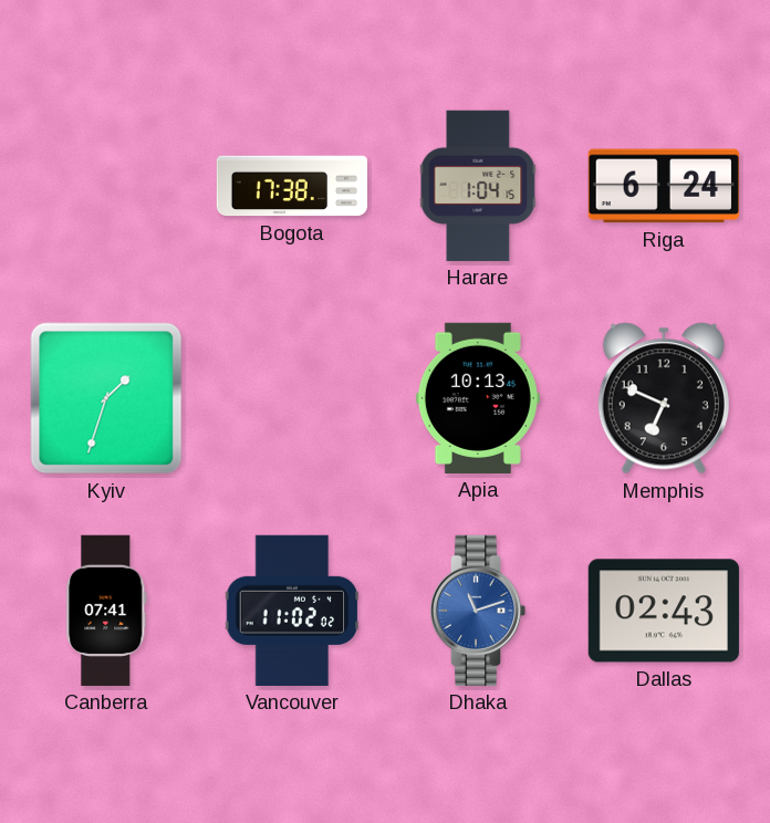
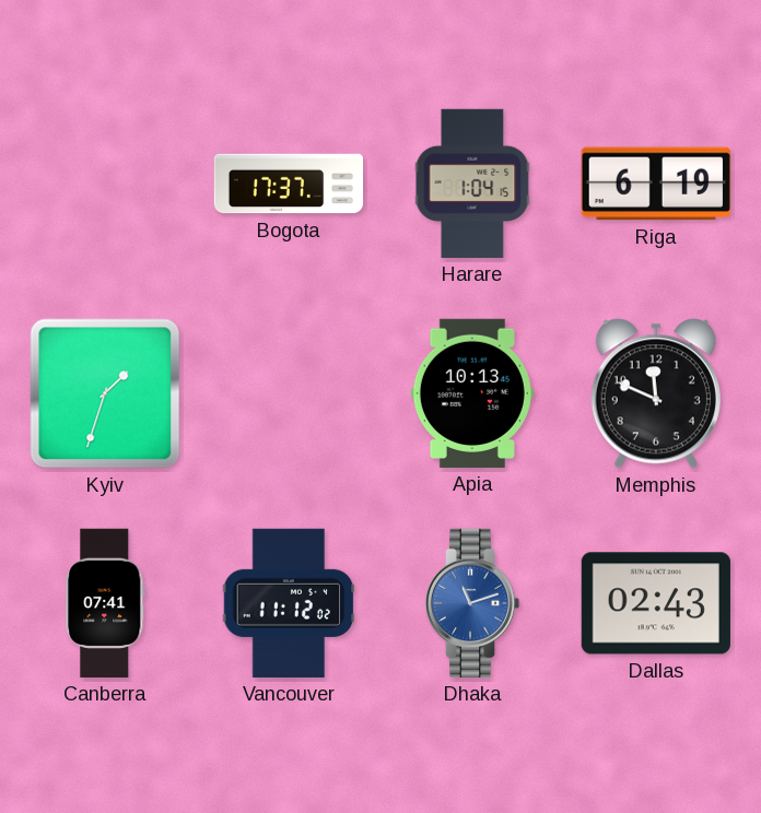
Bogota: 17:38 -> 17:37 (288, 184)
Riga: 6:24 -> 6:19 (656, 184)
Memphis: 6:49 -> 11:49 (656, 393)
Vancouver: 11:02 -> 11:12 (289, 603)
